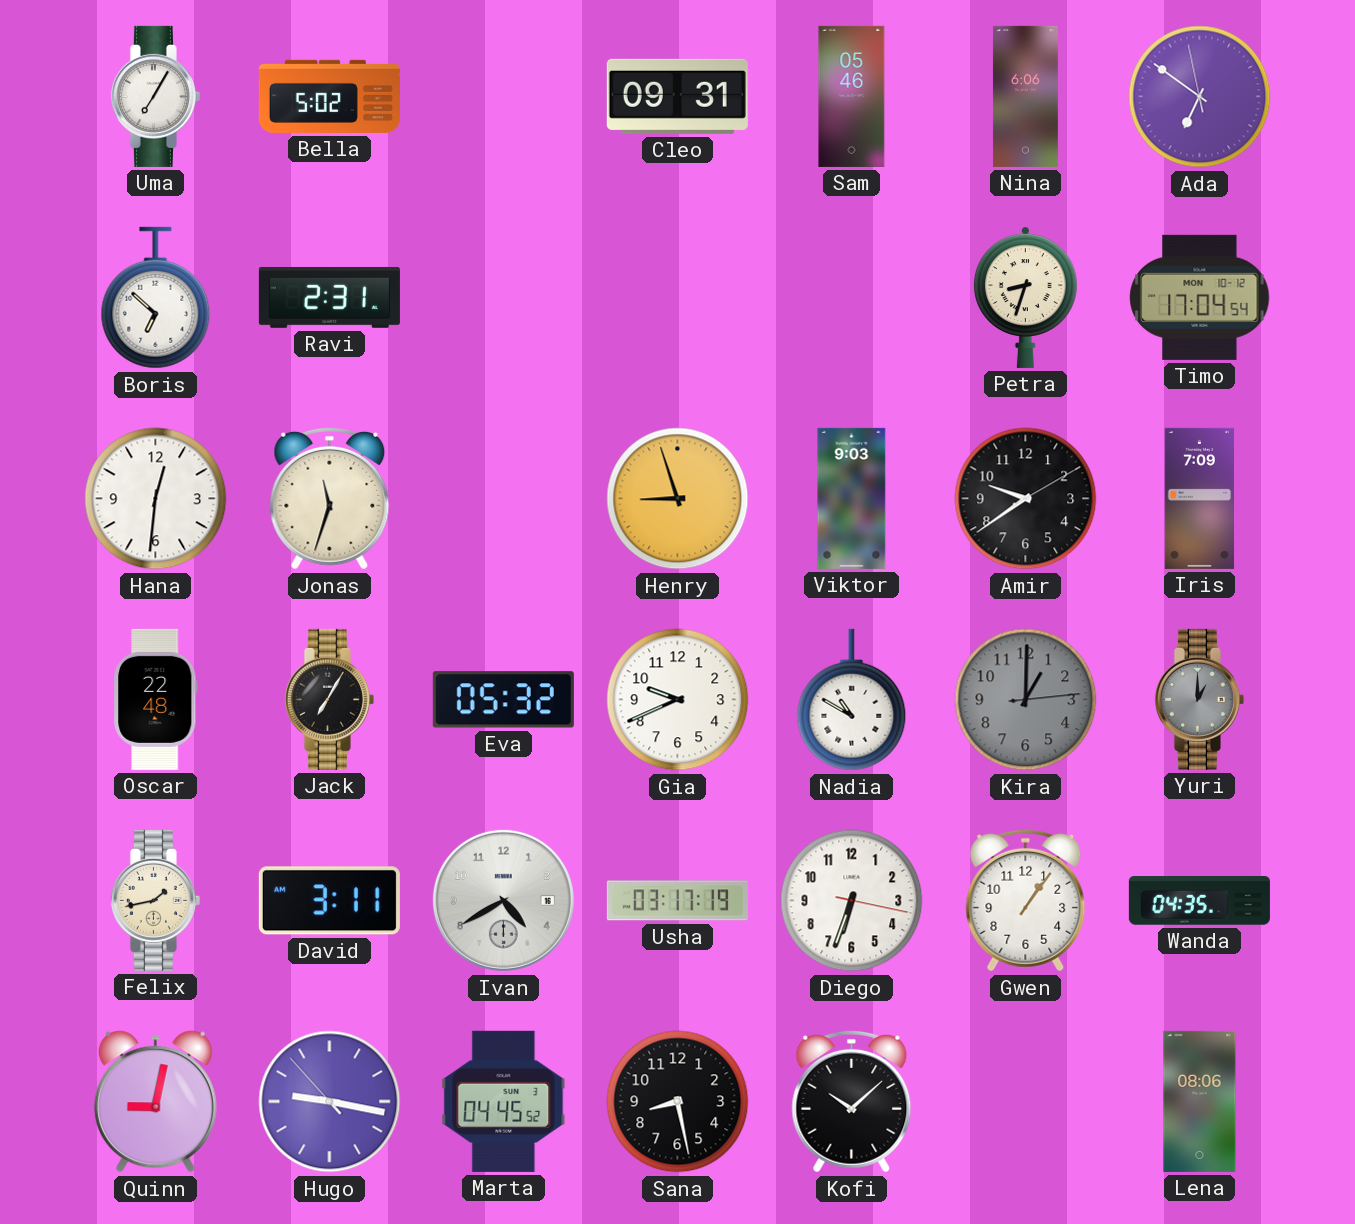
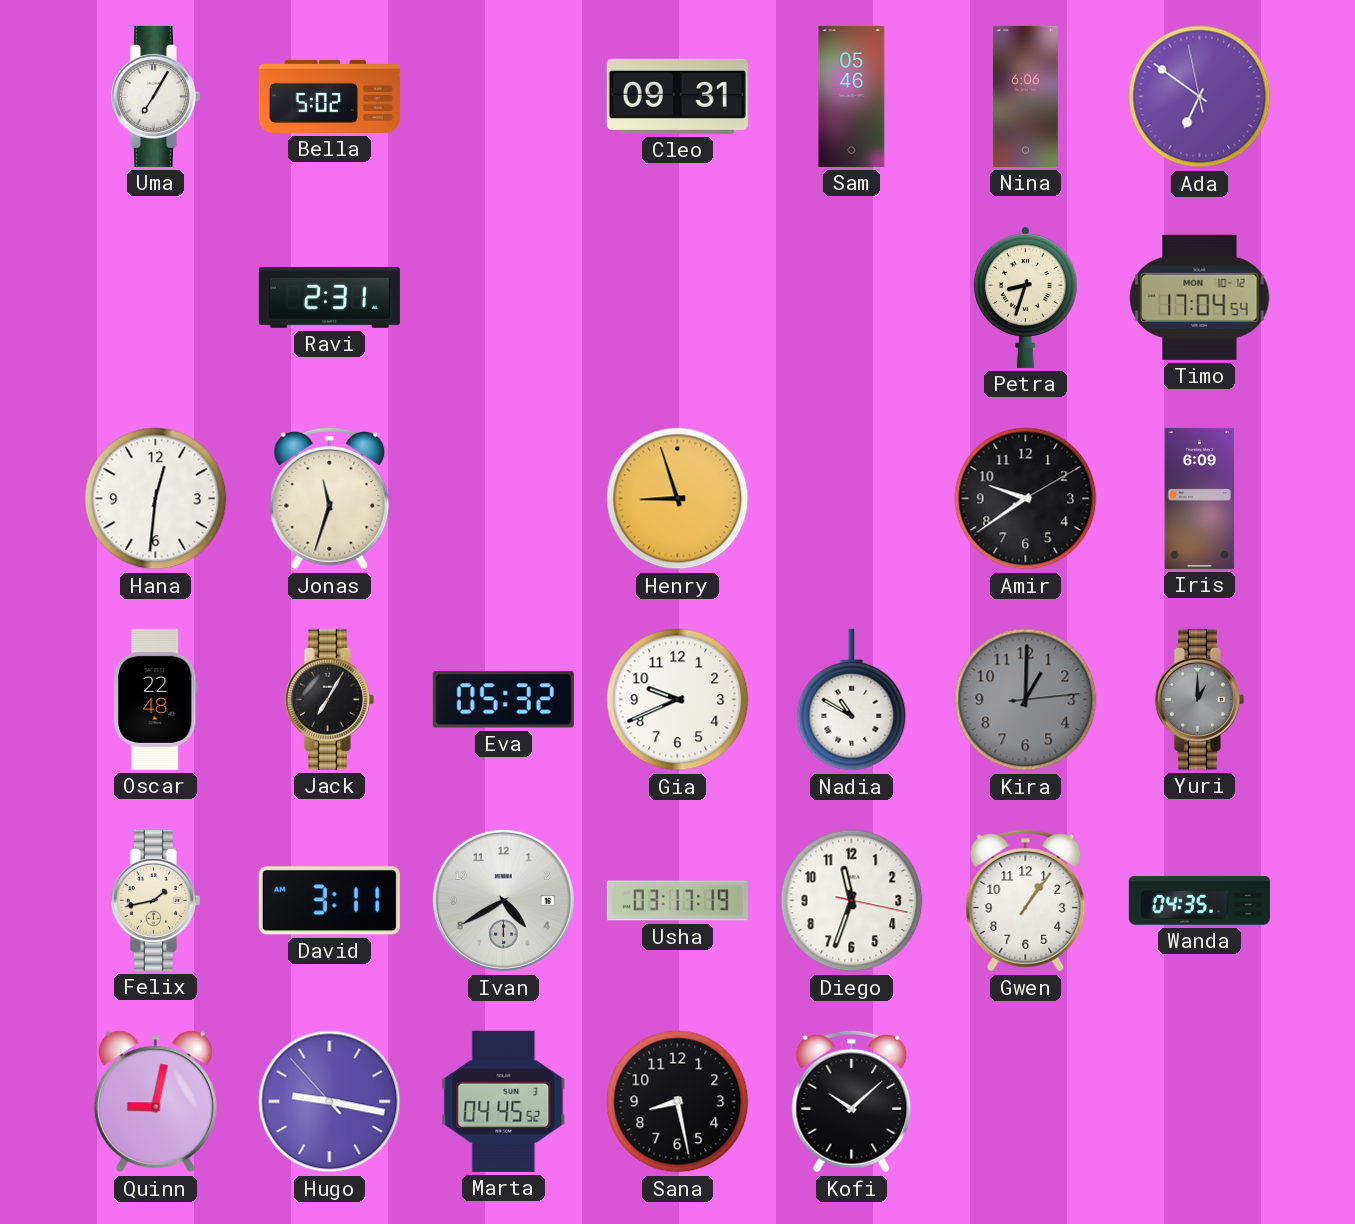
Boris: 6:52 -> none (156, 298)
Viktor: 9:03 -> none (852, 498)
Iris: 7:09 -> 6:09 (1200, 498)
Diego: 6:33 -> 11:33 (852, 901)
Lena: 08:06 -> none (1200, 1101)
